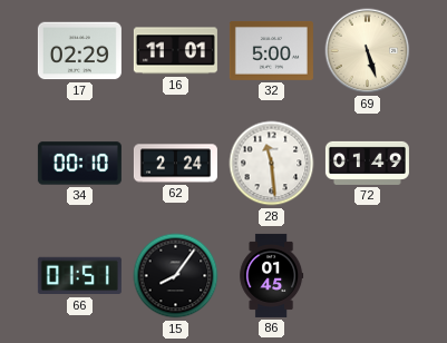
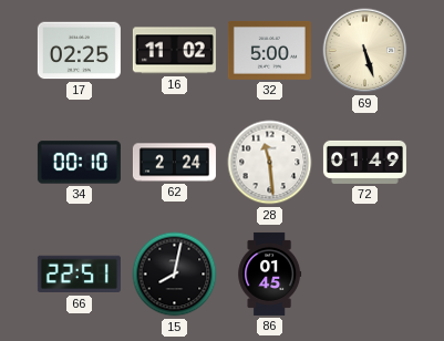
17: 02:29 -> 02:25 (79, 51)
16: 11:01 -> 11:02 (174, 51)
66: 01:51 -> 22:51 (79, 275)
15: 8:06 -> 8:02 (175, 275)
